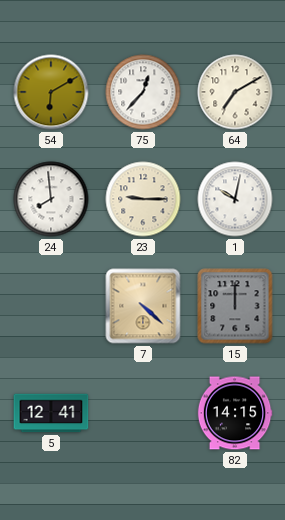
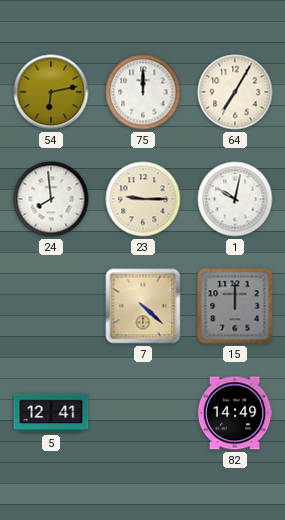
54: 6:10 -> 6:13 (51, 92)
75: 12:37 -> 12:00 (143, 92)
64: 7:10 -> 7:05 (235, 92)
82: 14:15 -> 14:49 (235, 413)
